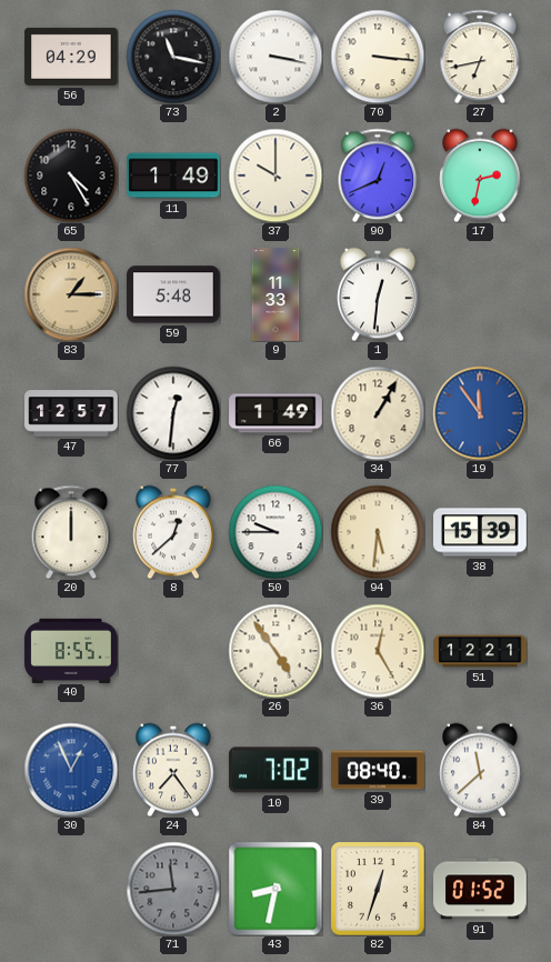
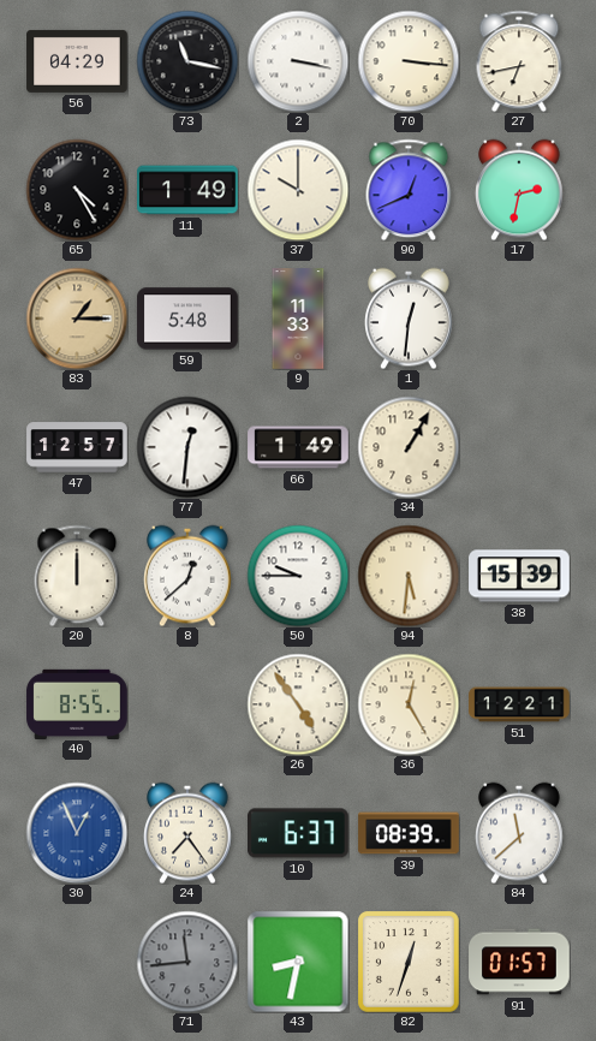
19: 11:54 -> none (480, 413)
10: 7:02 -> 6:37 (299, 833)
39: 08:40 -> 08:39 (409, 833)
91: 01:52 -> 01:57 (519, 962)
